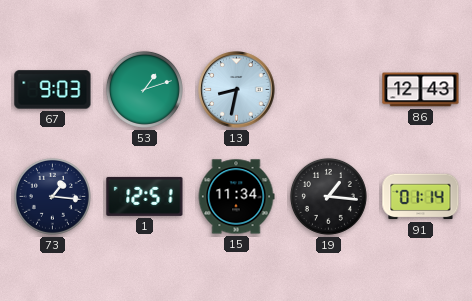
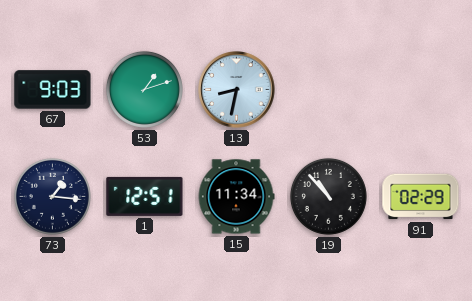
86: 12:43 -> none (421, 90)
19: 1:16 -> 10:53 (328, 196)
91: 01:14 -> 02:29 (421, 197)
